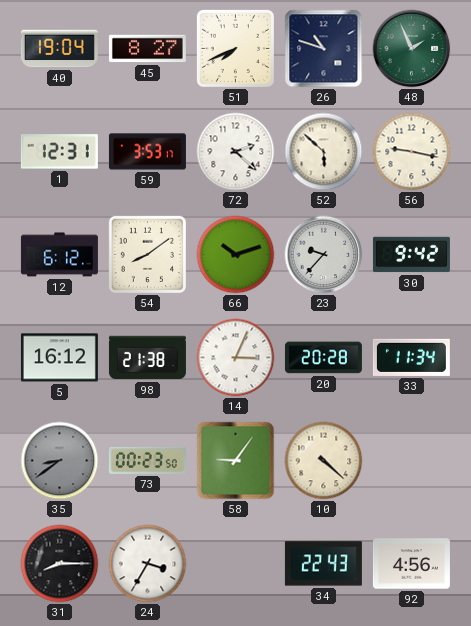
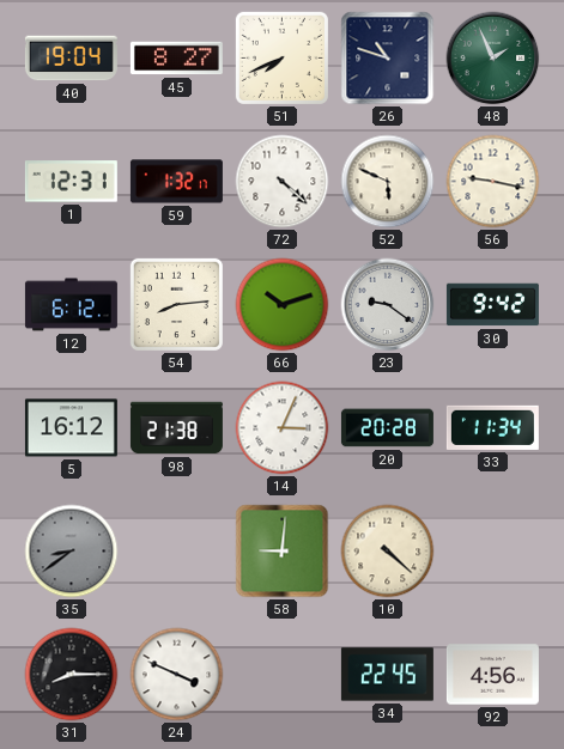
59: 3:53 -> 1:32 (176, 182)
72: 2:22 -> 4:22 (283, 182)
52: 5:52 -> 5:49 (388, 182)
54: 8:09 -> 8:14 (176, 304)
23: 9:37 -> 9:21 (388, 305)
73: 00:23 -> none (147, 460)
58: 9:06 -> 9:01 (283, 552)
24: 3:35 -> 3:49 (177, 675)
34: 22:43 -> 22:45 (387, 675)
